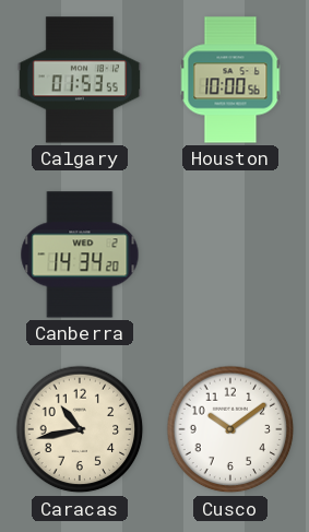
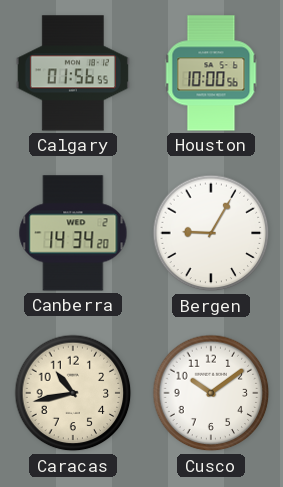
Calgary: 01:53 -> 01:56 (73, 73)
Bergen: none -> 9:05 (211, 233)
